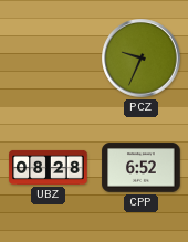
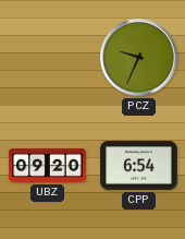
UBZ: 08:28 -> 09:20 (48, 165)
CPP: 6:52 -> 6:54 (139, 166)
